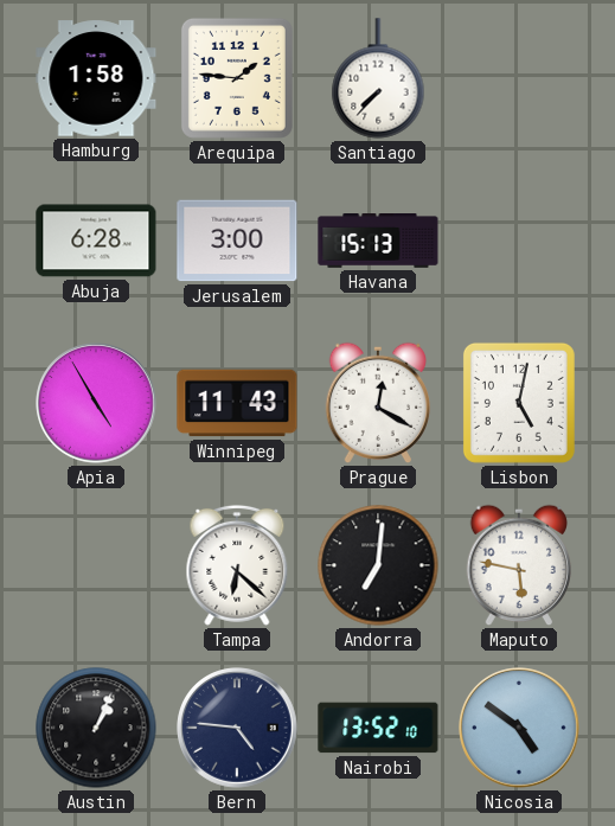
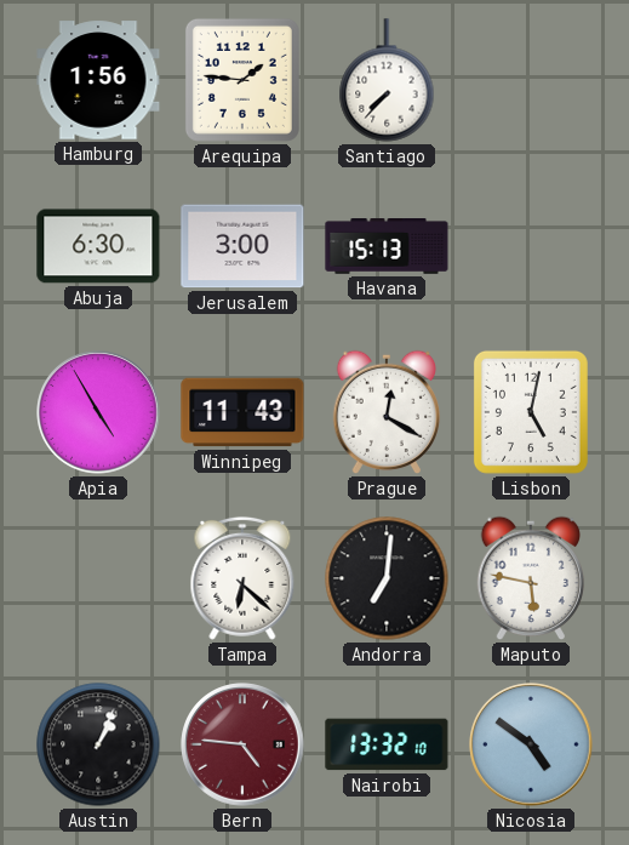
Hamburg: 1:58 -> 1:56 (98, 80)
Abuja: 6:28 -> 6:30 (98, 246)
Bern dial: navy -> burgundy (242, 744)
Nairobi: 13:52 -> 13:32 (387, 744)
